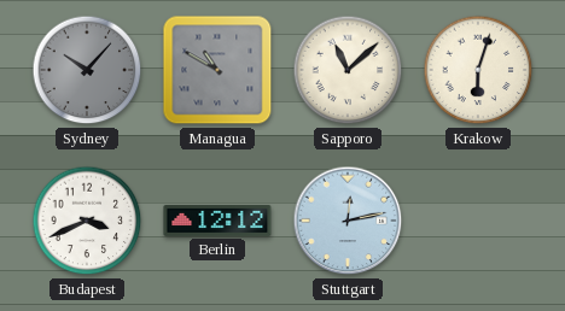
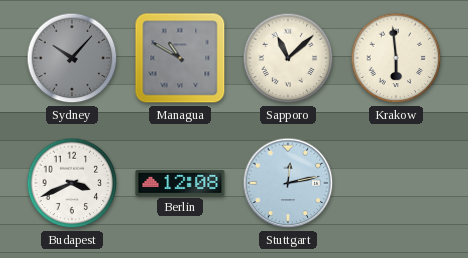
Krakow: 6:03 -> 5:59 (396, 58)
Berlin: 12:12 -> 12:08 (180, 183)
